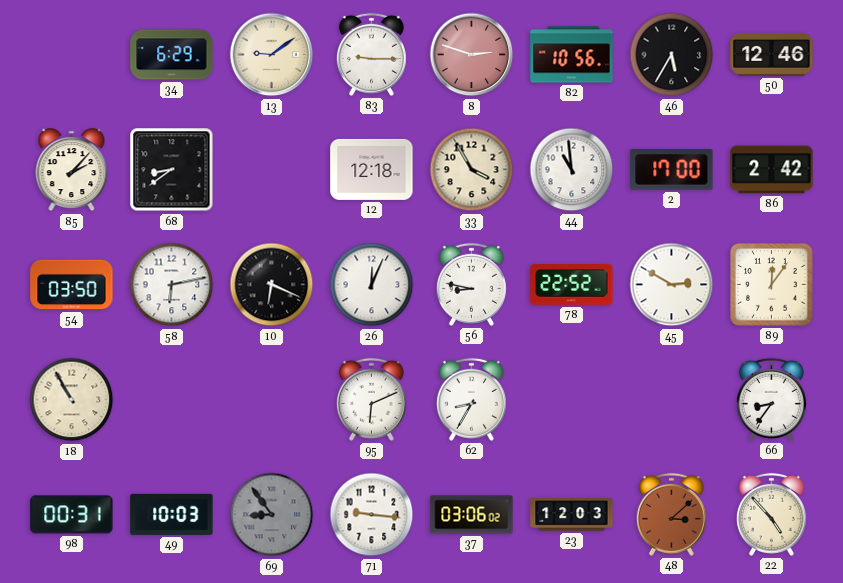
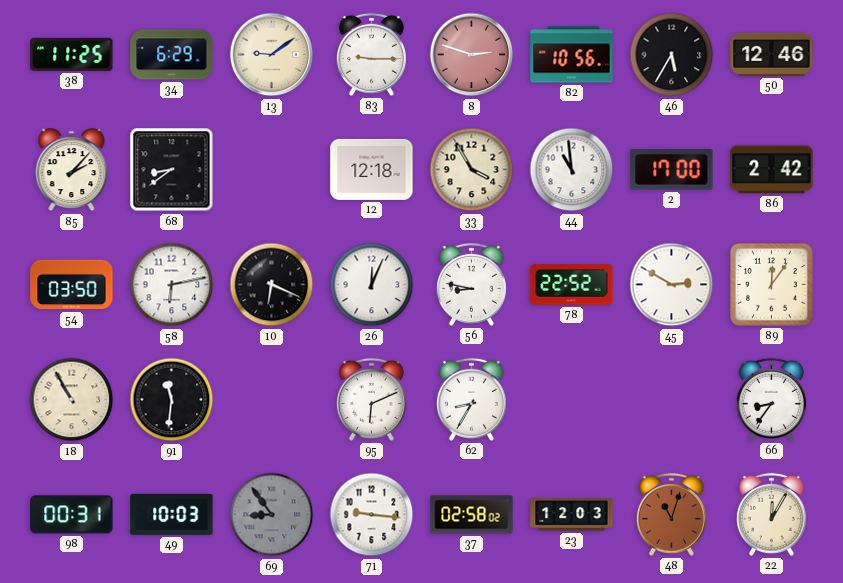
38: none -> 11:25 (72, 54)
91: none -> 11:31 (172, 400)
37: 03:06 -> 02:58 (472, 515)
48: 3:08 -> 11:03 (671, 514)
22: 4:53 -> 12:05 (771, 514)
